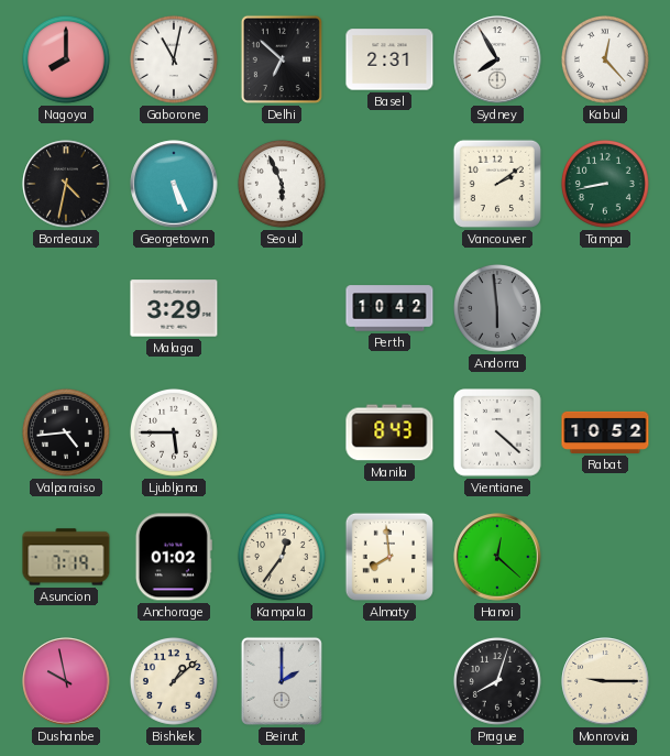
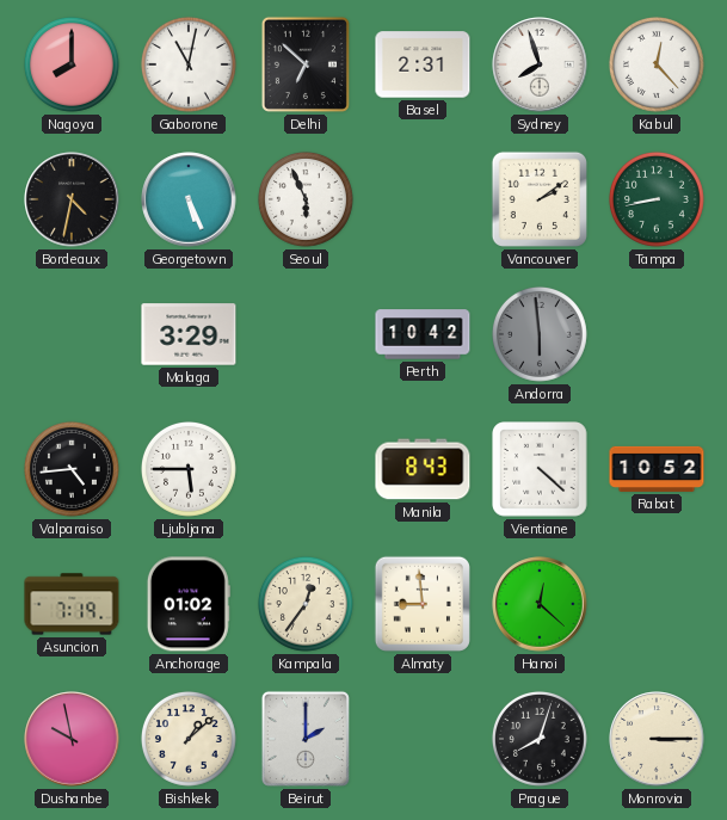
Sydney: 7:55 -> 7:57 (540, 64)
Almaty: 7:59 -> 8:59 (423, 604)
Monrovia: 9:15 -> 3:15 (657, 739)
